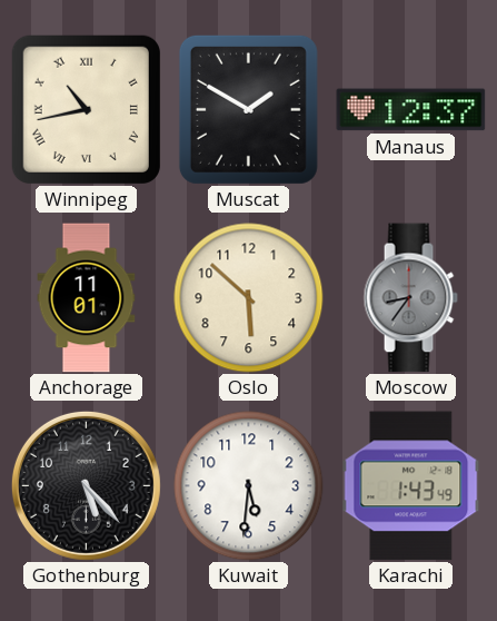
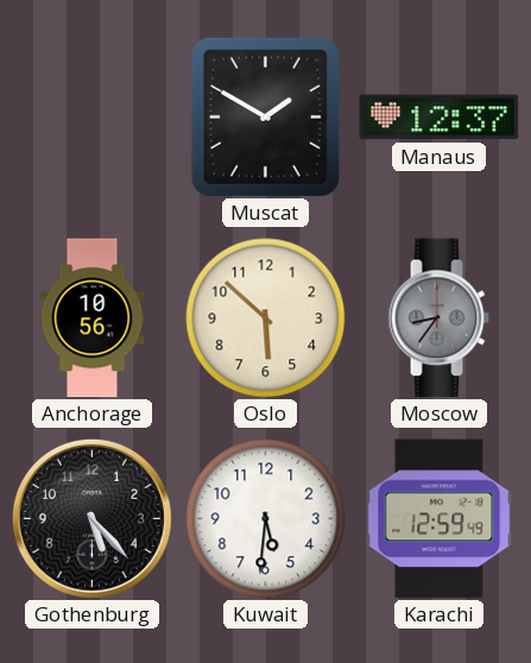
Winnipeg: 10:43 -> none (86, 109)
Anchorage: 11:01 -> 10:56 (93, 318)
Karachi: 1:43 -> 12:59 (440, 519)
